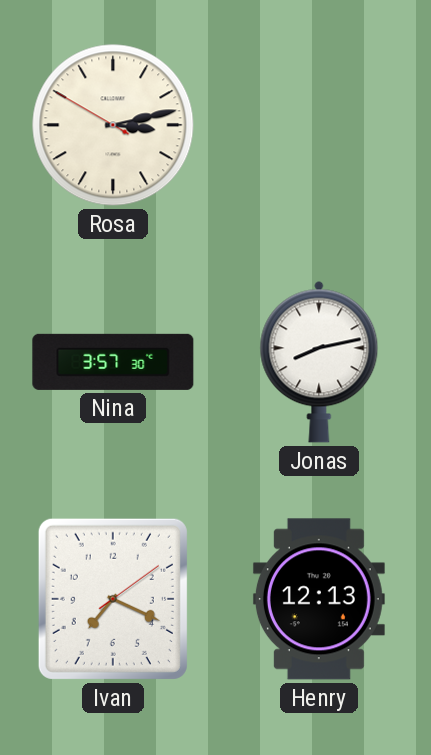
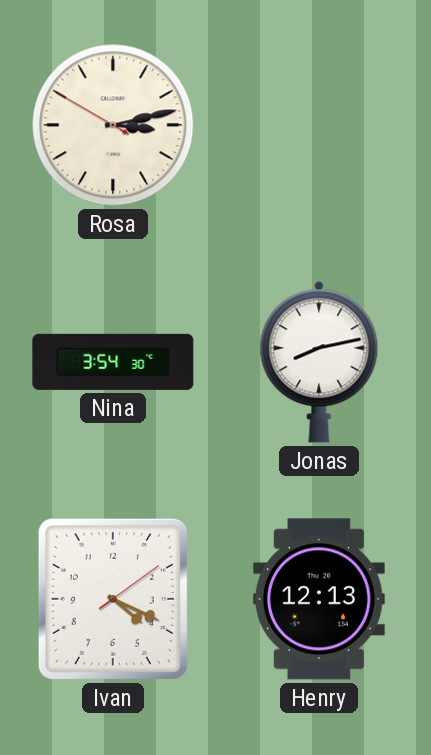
Nina: 3:57 -> 3:54 (113, 362)
Ivan: 7:19 -> 4:19 (113, 599)
